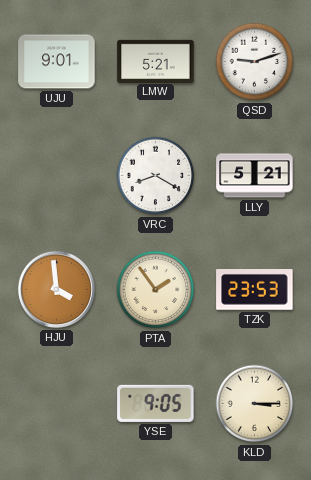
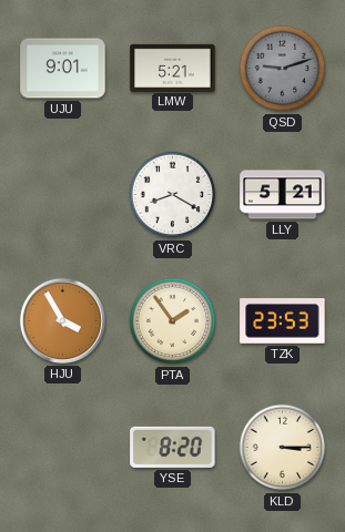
QSD dial: white -> grey (283, 69)
HJU: 3:59 -> 3:55 (62, 320)
YSE: 9:05 -> 8:20 (173, 447)
